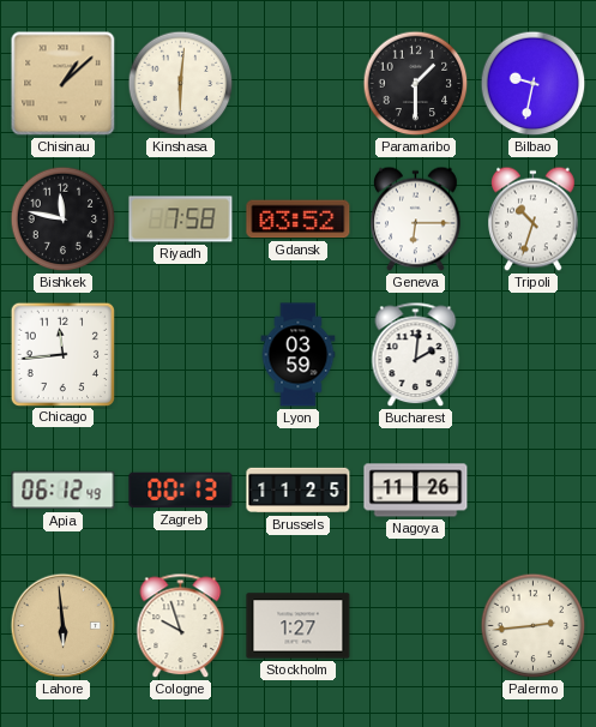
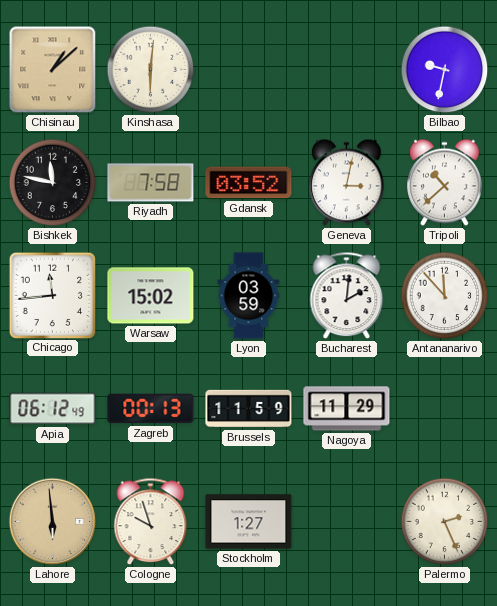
Paramaribo: 1:30 -> none (416, 84)
Geneva: 6:15 -> 3:02 (347, 183)
Tripoli: 10:33 -> 10:38 (445, 183)
Warsaw: none -> 15:02 (151, 296)
Antananarivo: none -> 11:53 (445, 296)
Brussels: 11:25 -> 11:59 (249, 409)
Nagoya: 11:26 -> 11:29 (347, 409)
Palermo: 2:44 -> 2:26 (445, 522)
